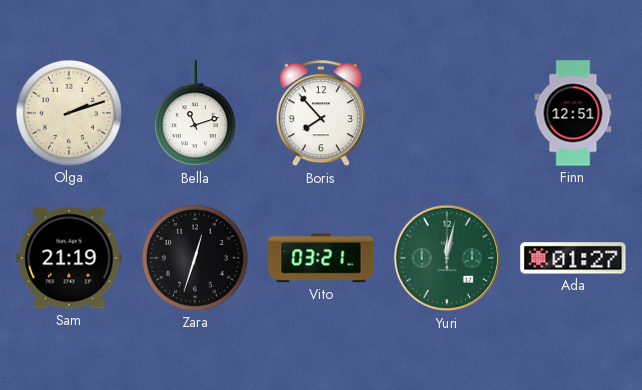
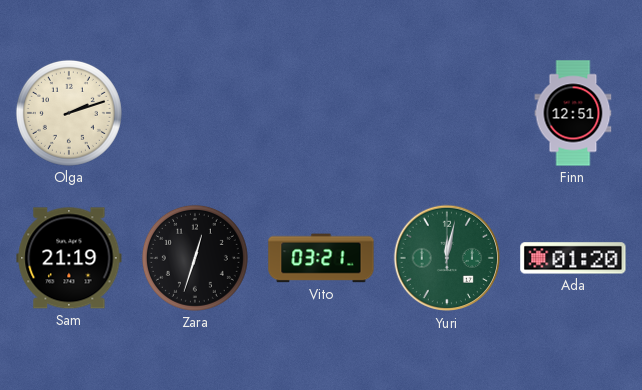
Bella: 11:12 -> none (195, 114)
Boris: 7:53 -> none (321, 114)
Ada: 01:27 -> 01:20 (573, 258)
